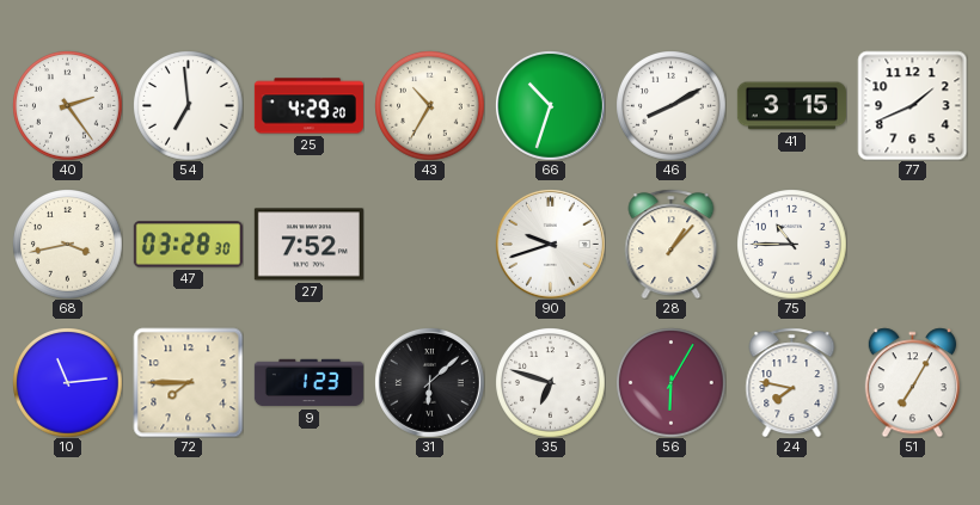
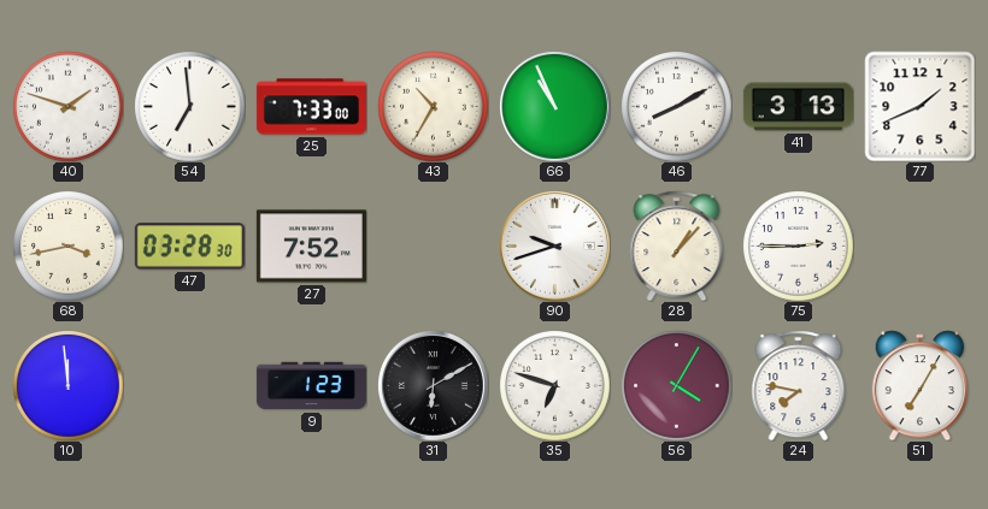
40: 2:24 -> 1:48 (69, 107)
25: 4:29 -> 7:33 (311, 107)
66: 10:33 -> 10:56 (554, 106)
41: 3:15 -> 3:13 (798, 107)
75: 10:45 -> 2:45 (799, 247)
10: 11:14 -> 11:59 (69, 386)
72: 7:45 -> none (188, 382)
31: 6:08 -> 6:10 (433, 385)
56: 6:05 -> 4:05 (677, 386)
